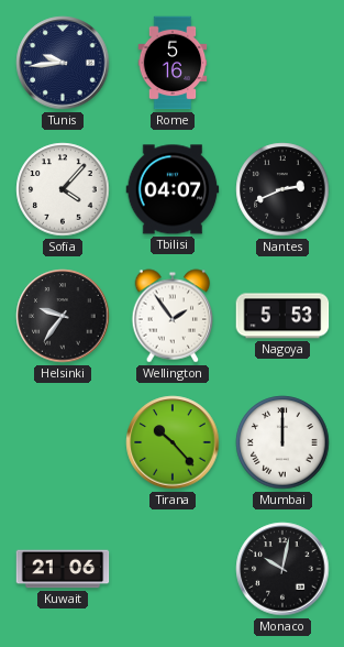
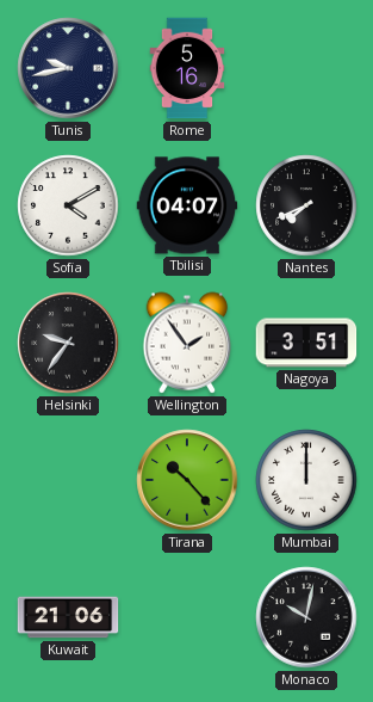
Tunis: 9:44 -> 9:43 (68, 68)
Sofia: 4:07 -> 4:10 (68, 205)
Nantes: 2:41 -> 7:41 (306, 205)
Nagoya: 5:53 -> 3:51 (306, 343)
